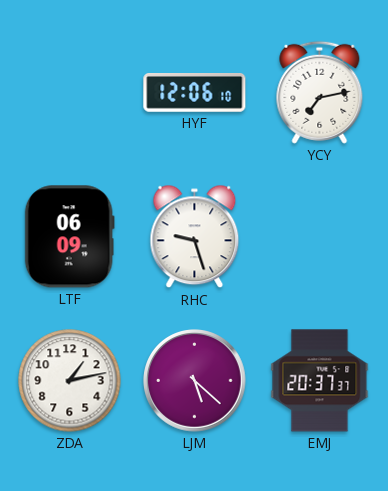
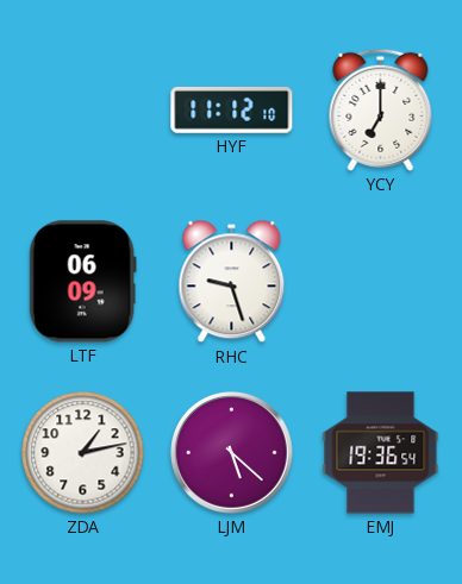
HYF: 12:06 -> 11:12 (232, 111)
YCY: 7:13 -> 7:00 (381, 109)
EMJ: 20:37 -> 19:36 (381, 453)
